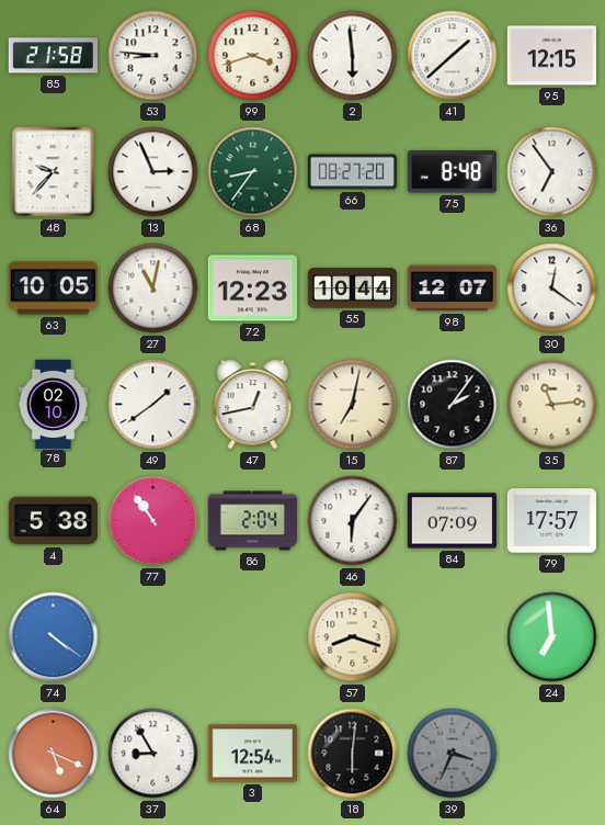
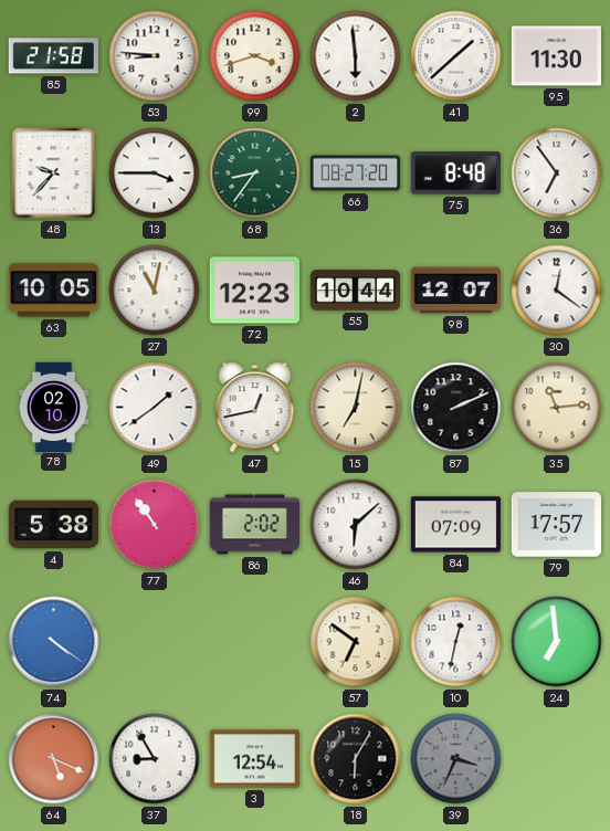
95: 12:15 -> 11:30 (556, 56)
13: 2:56 -> 3:45 (155, 173)
87: 2:06 -> 2:11 (456, 408)
86: 2:04 -> 2:02 (254, 525)
46: 6:06 -> 6:08 (356, 525)
57: 8:18 -> 6:51 (356, 642)
10: none -> 12:32 (456, 642)
18: 6:01 -> 6:05 (356, 759)
